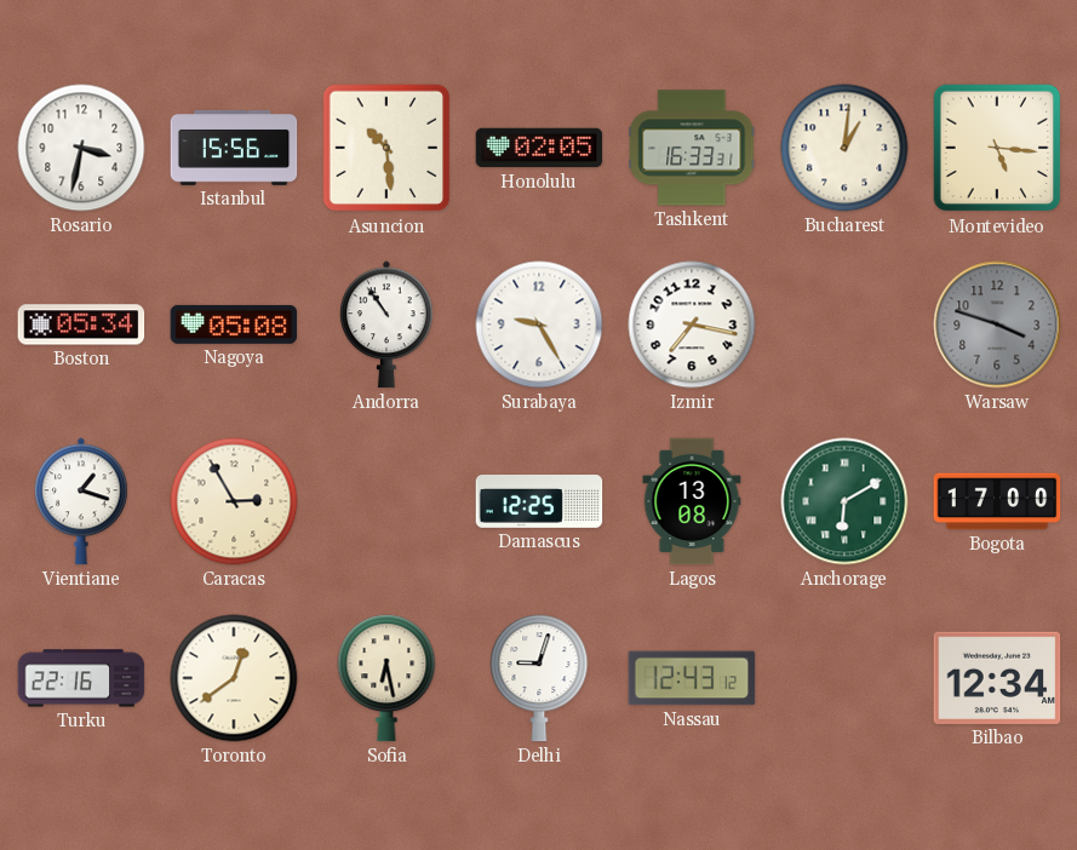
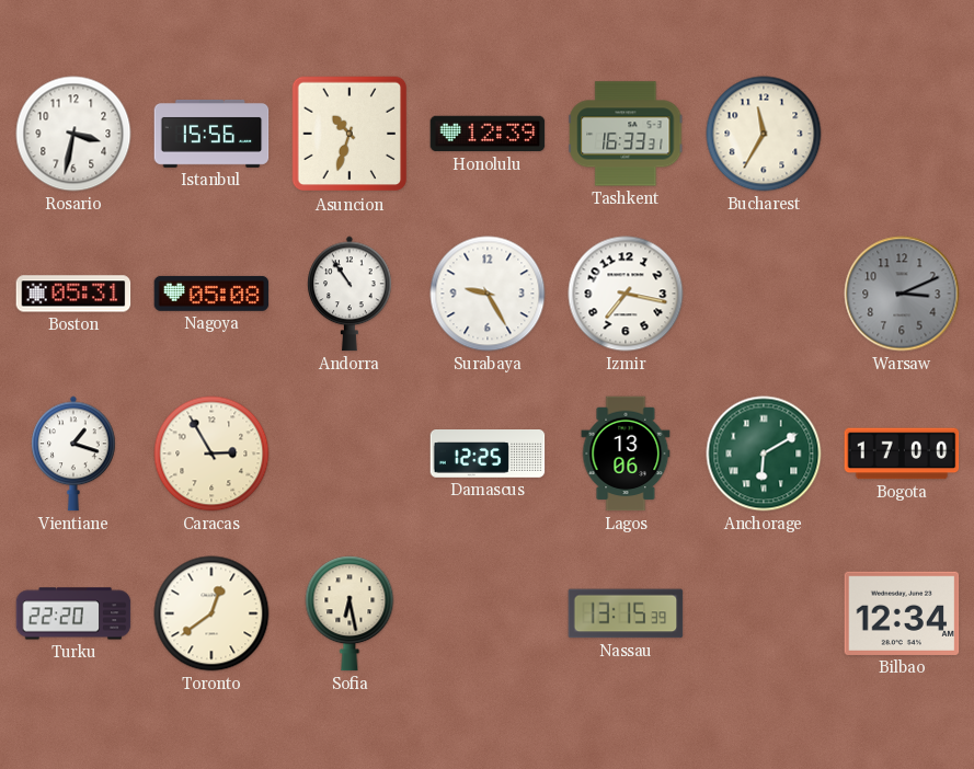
Asuncion: 10:29 -> 10:33 (350, 134)
Honolulu: 02:05 -> 12:39 (488, 134)
Bucharest: 1:01 -> 11:35 (764, 134)
Montevideo: 5:16 -> none (997, 148)
Boston: 05:34 -> 05:31 (73, 294)
Warsaw: 3:48 -> 3:11 (902, 294)
Lagos: 13:08 -> 13:06 (626, 454)
Turku: 22:16 -> 22:20 (73, 613)
Delhi: 9:03 -> none (539, 678)
Nassau: 12:43 -> 13:15 (626, 613)
